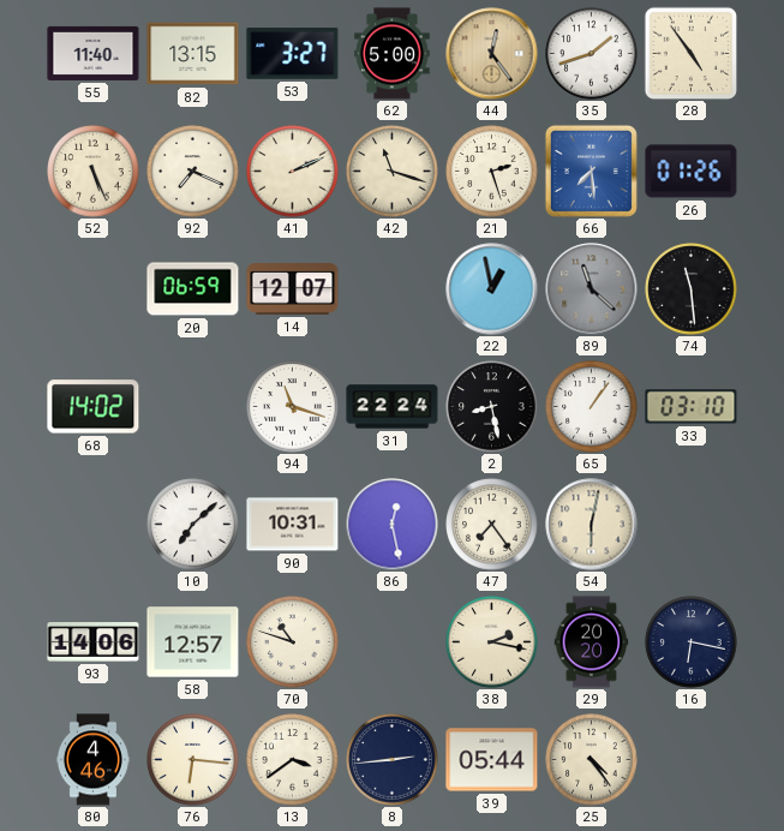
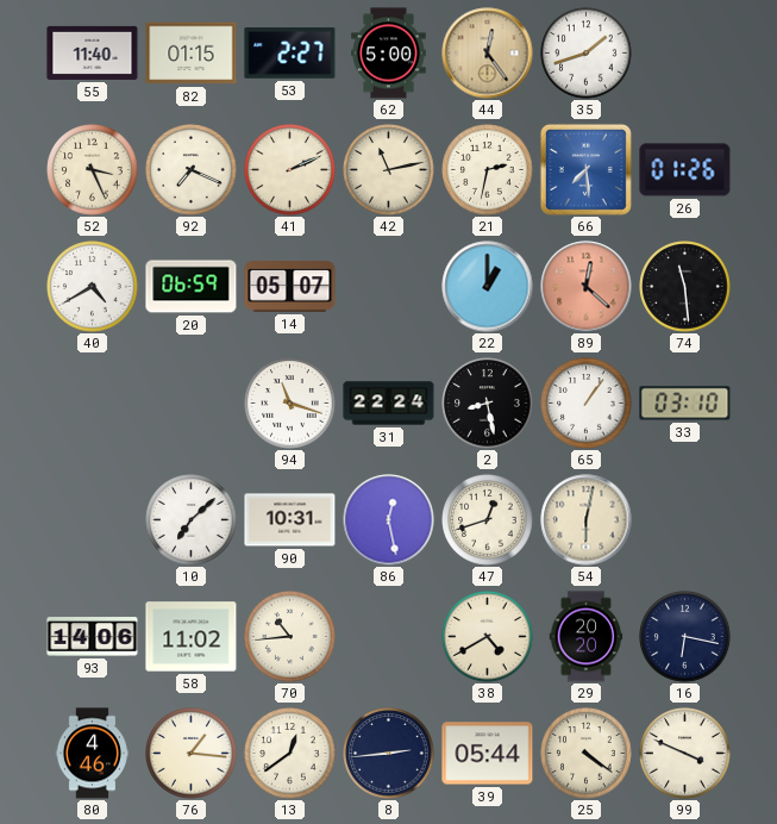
82: 13:15 -> 01:15 (192, 54)
53: 3:27 -> 2:27 (290, 54)
28: 4:54 -> none (690, 53)
52: 5:26 -> 3:26 (93, 170)
42: 11:18 -> 11:13 (389, 170)
21: 2:27 -> 2:32 (488, 170)
40: none -> 4:40 (93, 287)
14: 12:07 -> 05:07 (290, 287)
22: 12:58 -> 1:00 (488, 287)
89: 11:22 -> 12:22 (587, 287)
89 dial: grey -> salmon (587, 287)
68: 14:02 -> none (94, 407)
47: 7:24 -> 12:42 (488, 520)
58: 12:57 -> 11:02 (192, 637)
70: 10:48 -> 10:44 (290, 637)
38: 2:17 -> 4:40 (488, 637)
76: 6:16 -> 1:16 (192, 754)
13: 3:39 -> 12:39 (290, 754)
25: 4:24 -> 4:21 (587, 754)
99: none -> 3:49 (685, 754)
